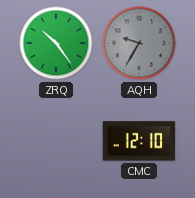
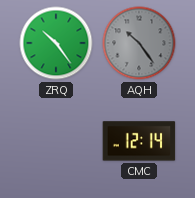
AQH: 9:35 -> 10:24 (139, 43)
CMC: 12:10 -> 12:14 (139, 141)
